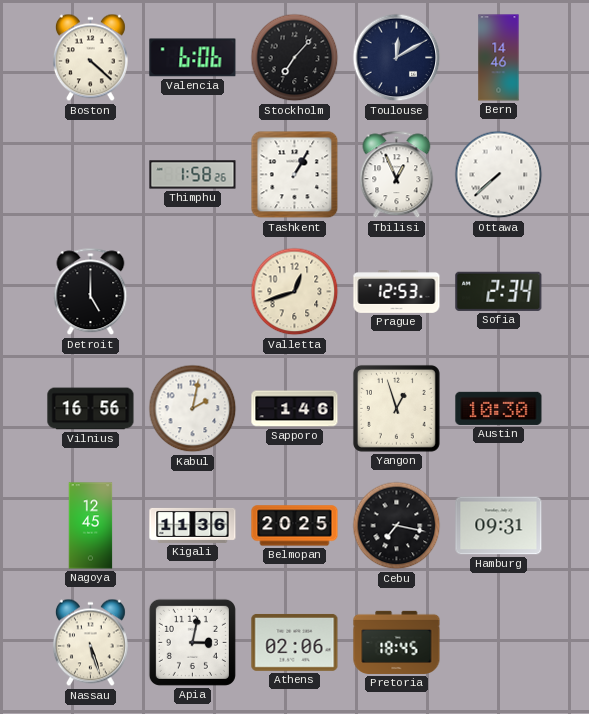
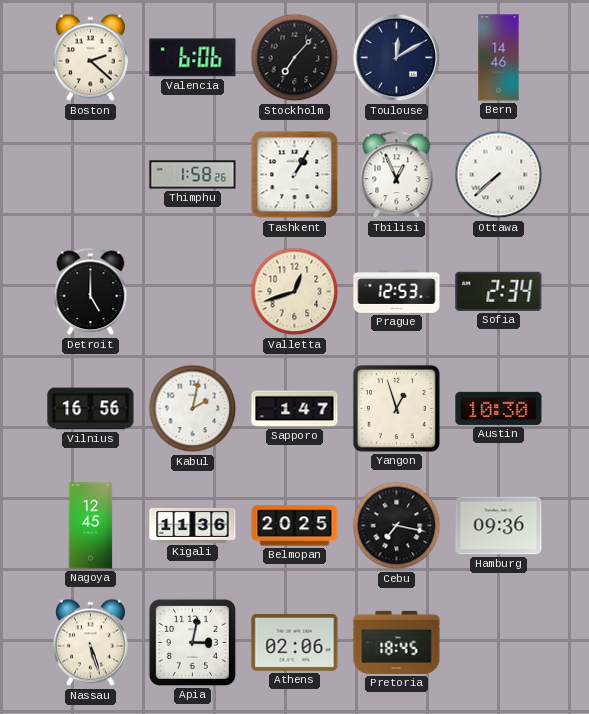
Boston: 4:22 -> 2:22 (90, 58)
Sapporo: 1:46 -> 1:47 (295, 409)
Hamburg: 09:31 -> 09:36 (499, 526)
